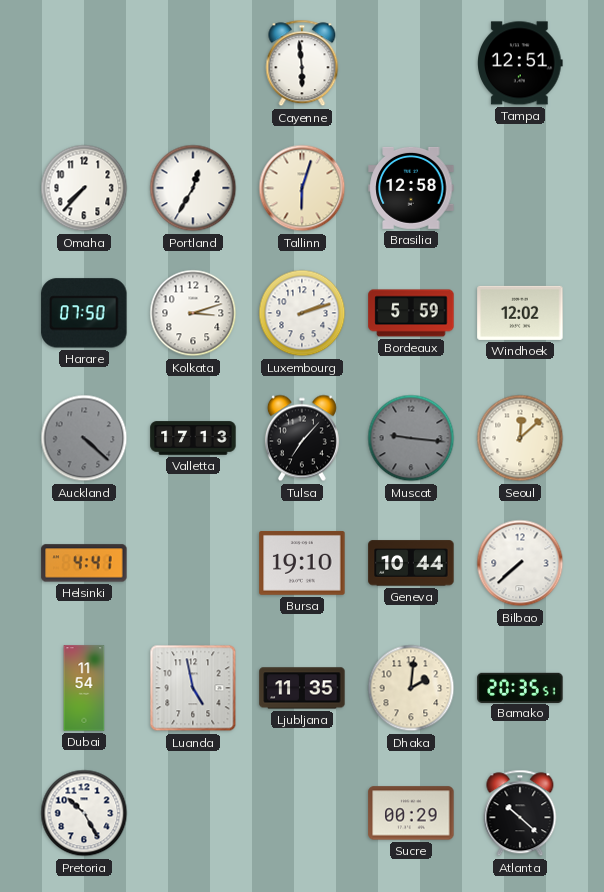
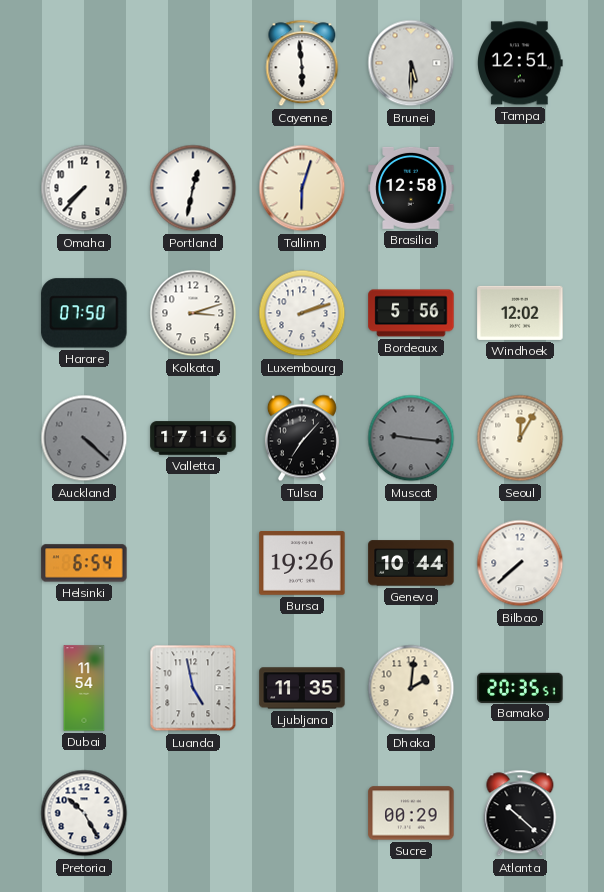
Brunei: none -> 5:30 (411, 63)
Portland: 12:35 -> 12:32 (193, 188)
Bordeaux: 5:59 -> 5:56 (411, 313)
Valletta: 17:13 -> 17:16 (193, 438)
Seoul: 12:08 -> 12:05 (520, 438)
Helsinki: 4:41 -> 6:54 (84, 563)
Bursa: 19:10 -> 19:26 (302, 564)
